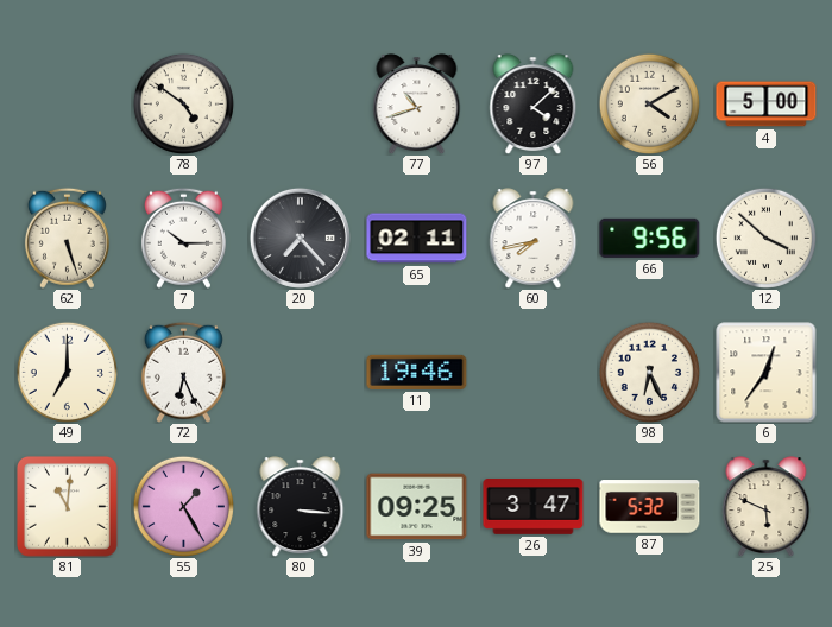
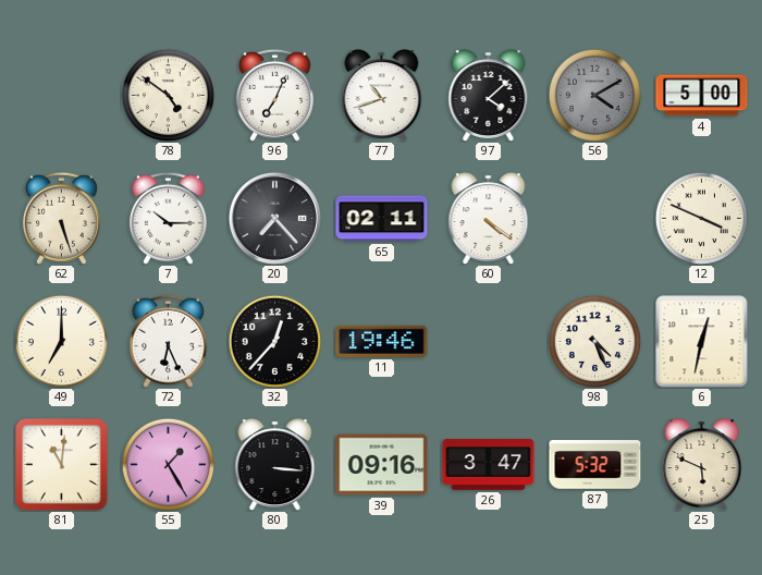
96: none -> 7:04 (274, 95)
56 dial: cream -> grey (594, 95)
60: 7:43 -> 4:21 (489, 219)
66: 9:56 -> none (650, 237)
12: 3:52 -> 3:49 (701, 218)
32: none -> 12:37 (274, 341)
98: 6:26 -> 4:26 (594, 341)
6: 12:36 -> 12:32 (702, 342)
39: 09:25 -> 09:16 (382, 465)
